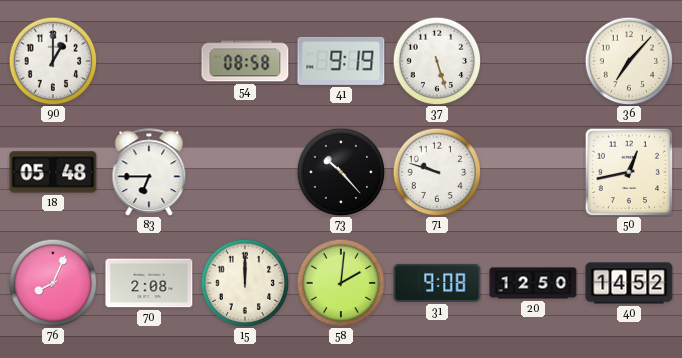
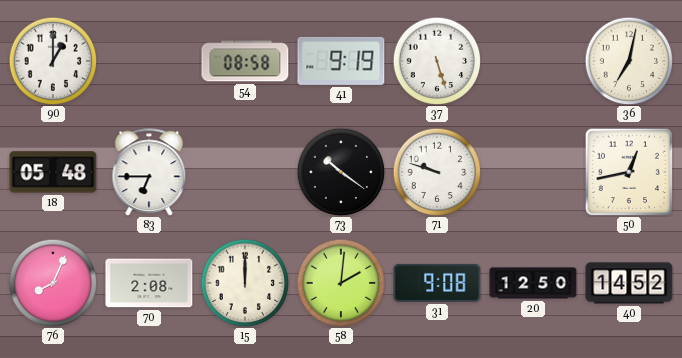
36: 7:07 -> 7:02 (629, 61)
73: 10:23 -> 10:21 (341, 172)
